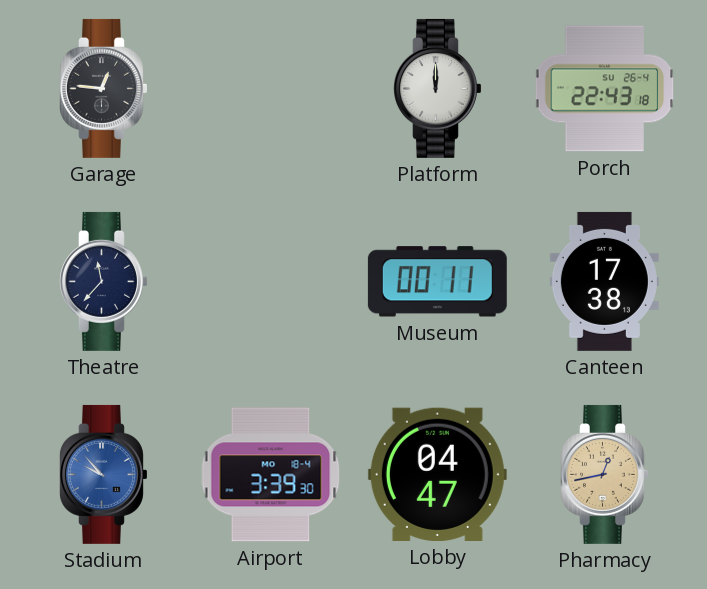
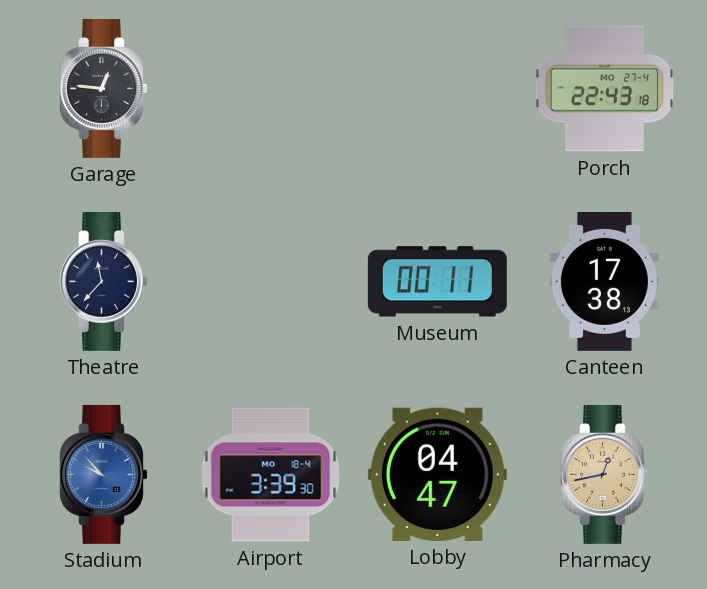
Platform: 12:00 -> none (438, 88)
Porch date: SU 26-4 -> MO 27-4 (605, 89)
